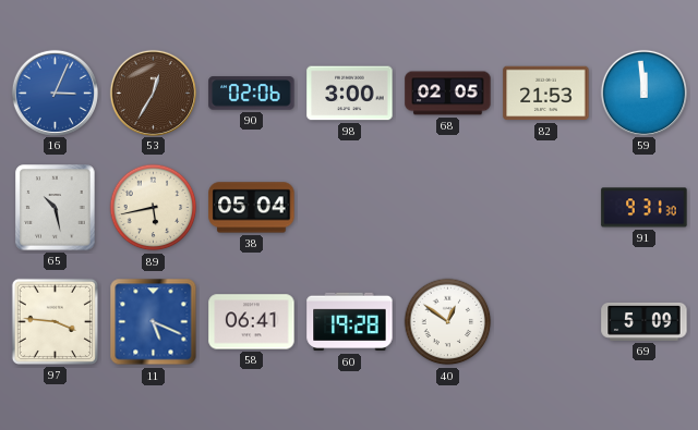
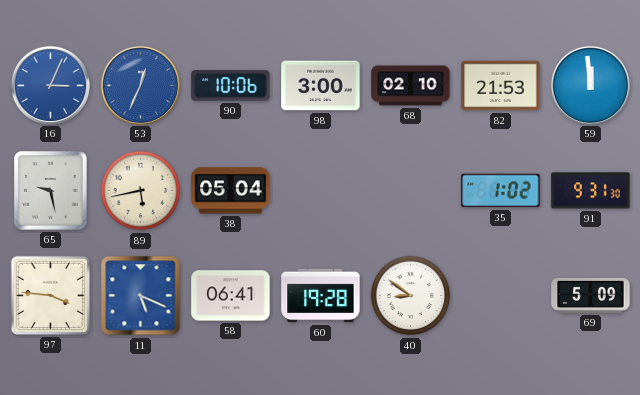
53: 12:35 -> 12:34 (140, 85)
53 dial: brown -> blue (140, 85)
90: 02:06 -> 10:06 (231, 86)
68: 02:05 -> 02:10 (411, 86)
65: 10:28 -> 9:28 (51, 191)
35: none -> 1:02 (501, 191)
40: 12:51 -> 8:51 (411, 296)
